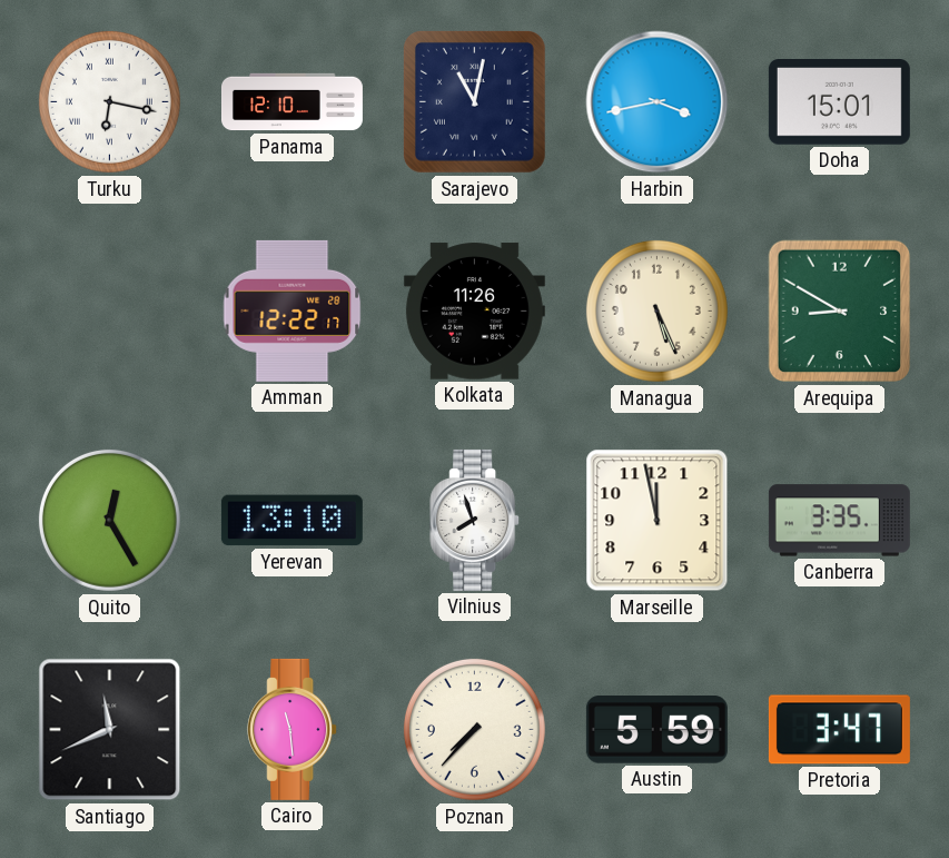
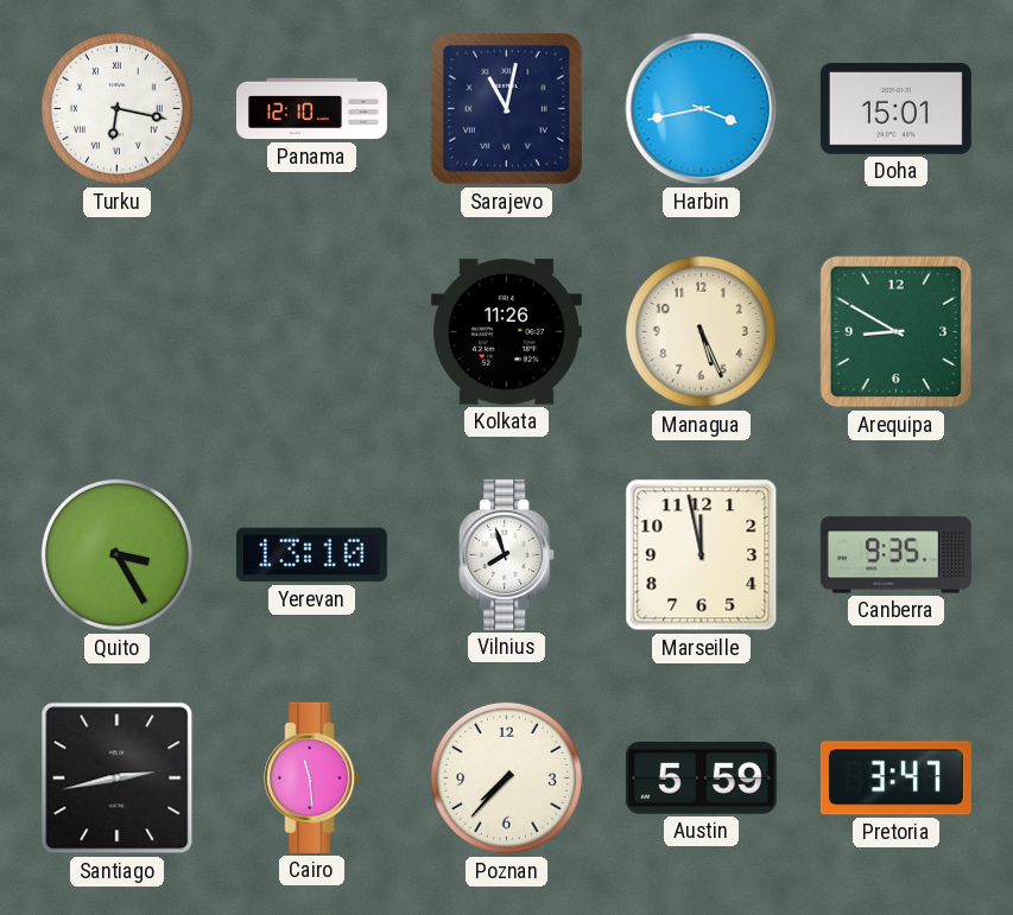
Amman: 12:22 -> none (293, 310)
Quito: 12:25 -> 3:25 (116, 554)
Canberra: 3:35 -> 9:35 (895, 555)
Santiago: 11:41 -> 2:43 (118, 779)
